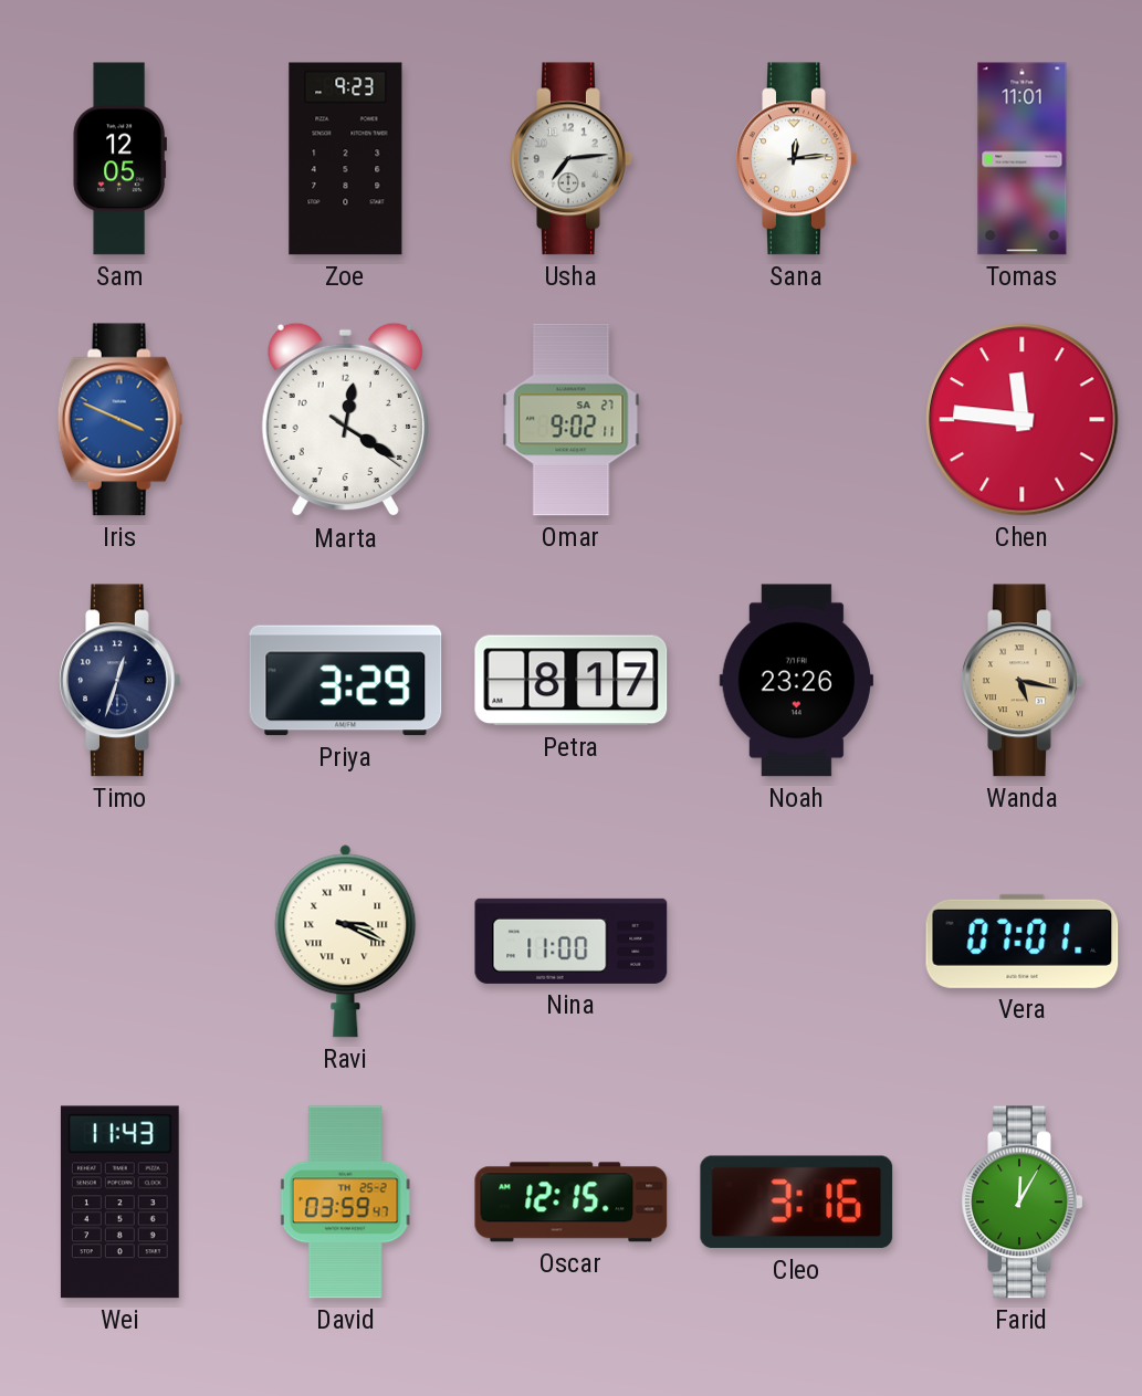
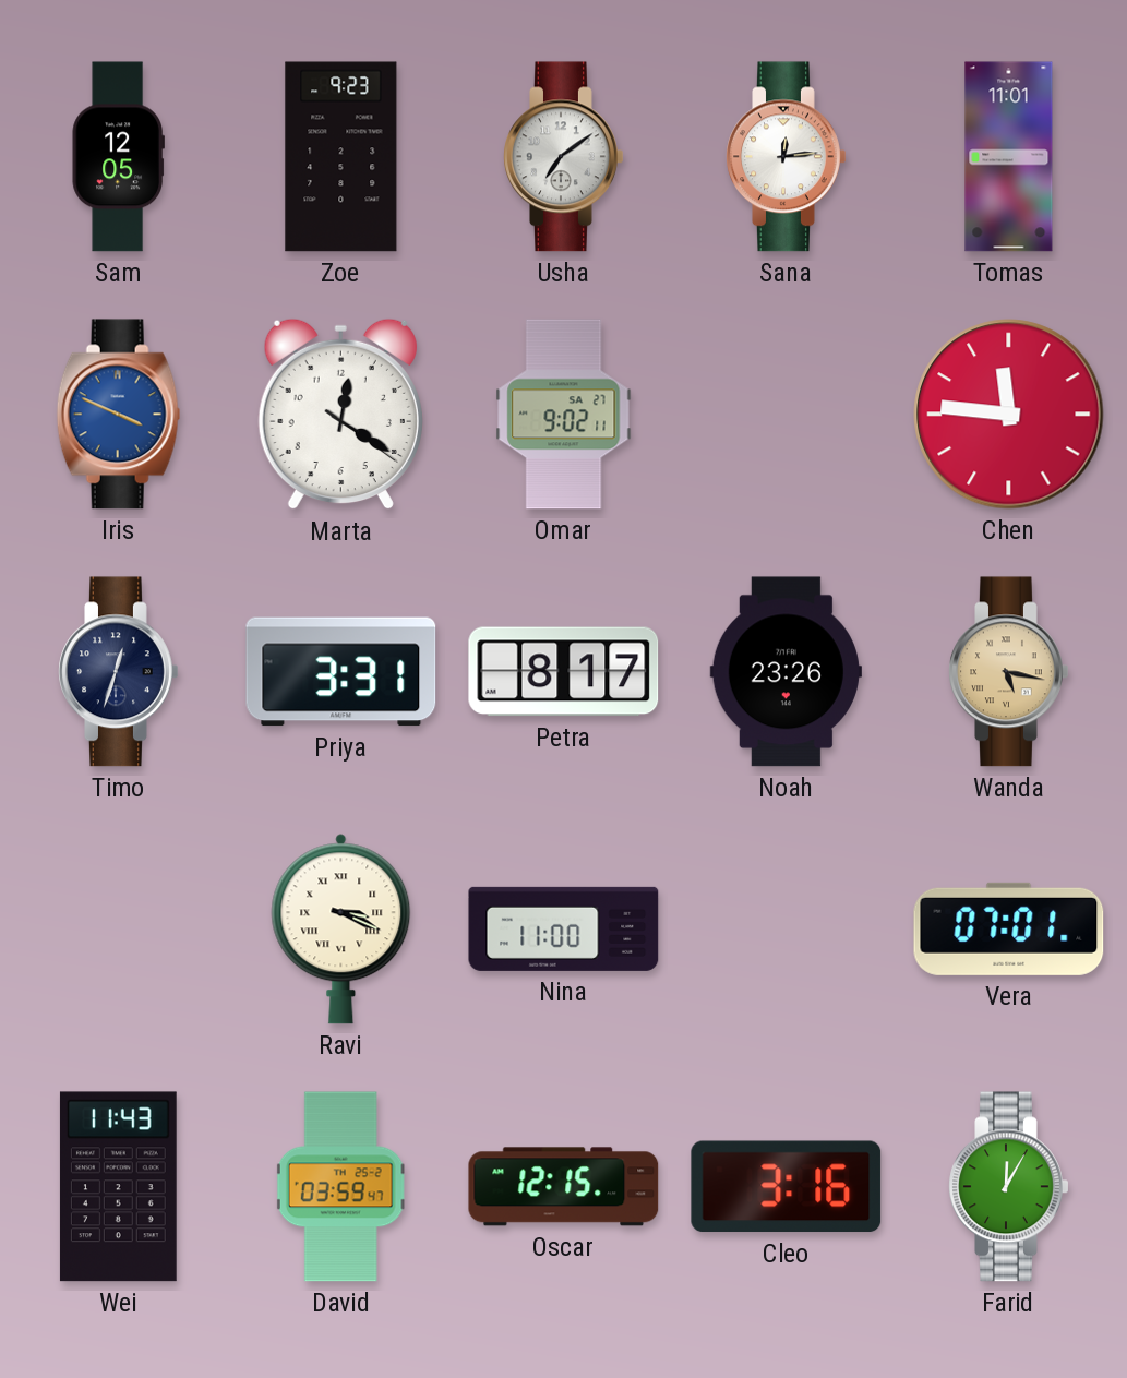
Usha: 7:14 -> 7:09 (564, 157)
Priya: 3:29 -> 3:31 (341, 672)
